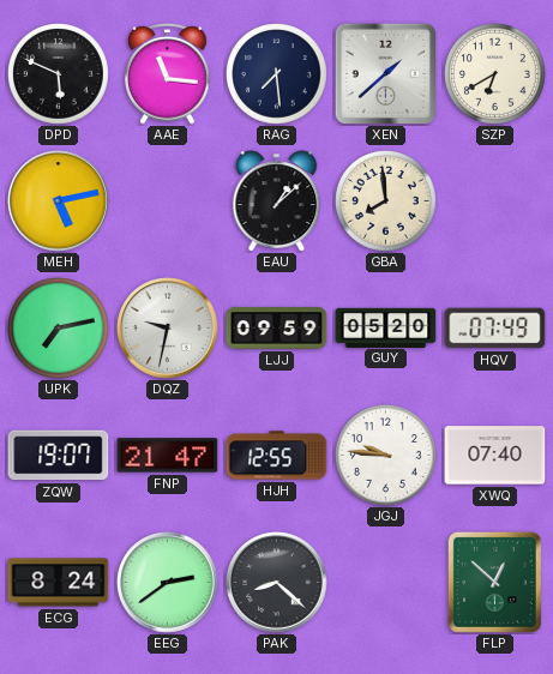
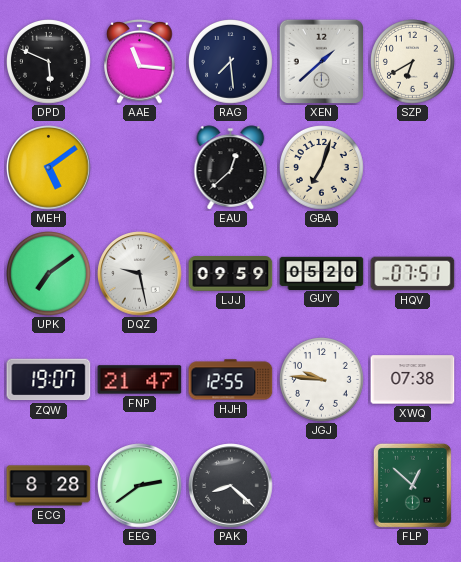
MEH: 5:13 -> 5:09 (49, 168)
EAU: 1:08 -> 12:38 (231, 168)
GBA: 7:59 -> 7:03 (322, 168)
UPK: 7:13 -> 7:09 (49, 274)
DQZ: 9:32 -> 9:28 (140, 274)
HQV: 07:49 -> 07:51 (413, 274)
XWQ: 07:40 -> 07:38 (413, 380)
ECG: 8:24 -> 8:28 (49, 486)
